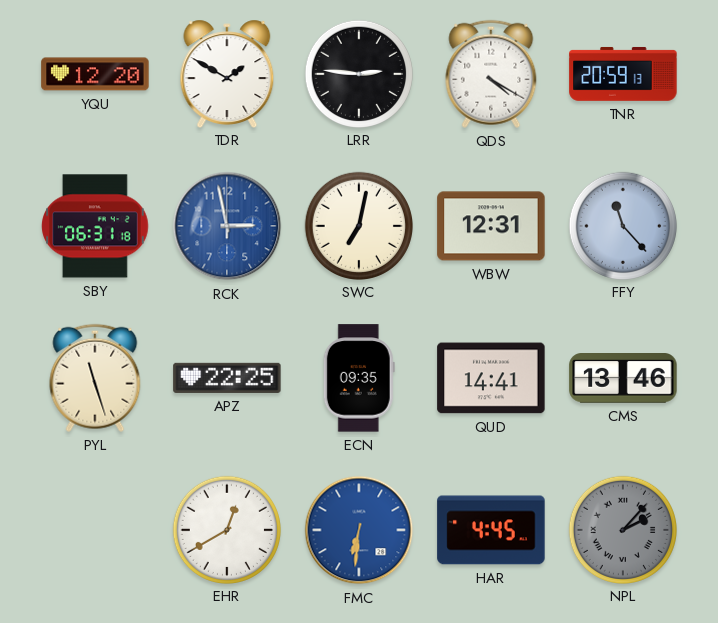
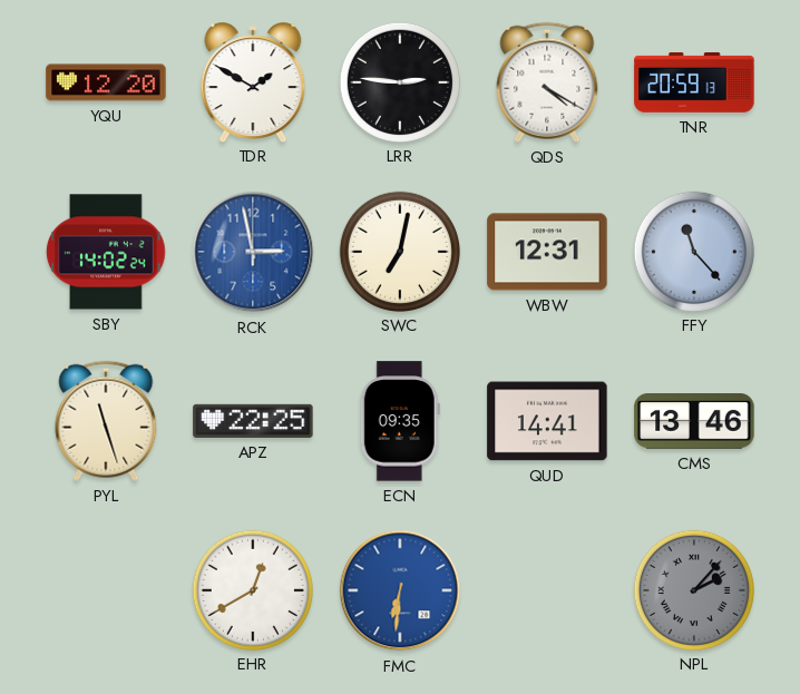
SBY: 06:31 -> 14:02 (106, 252)
HAR: 4:45 -> none (491, 530)
